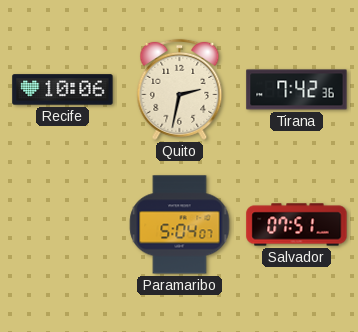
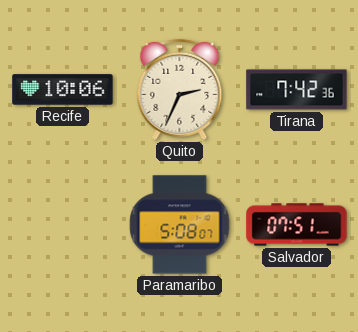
Quito: 2:32 -> 2:34 (180, 89)
Paramaribo: 5:04 -> 5:08 (180, 225)
